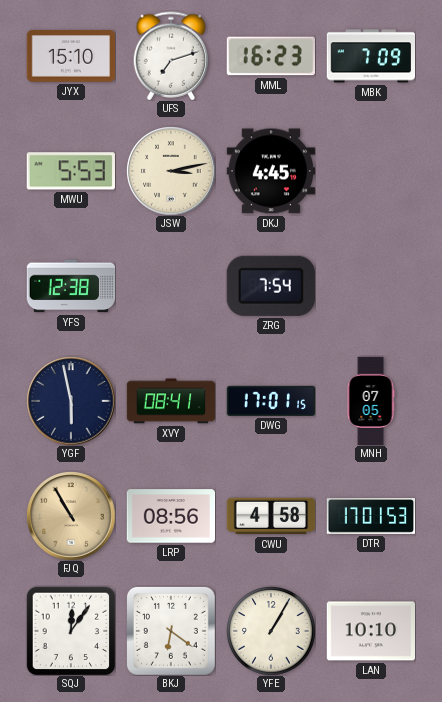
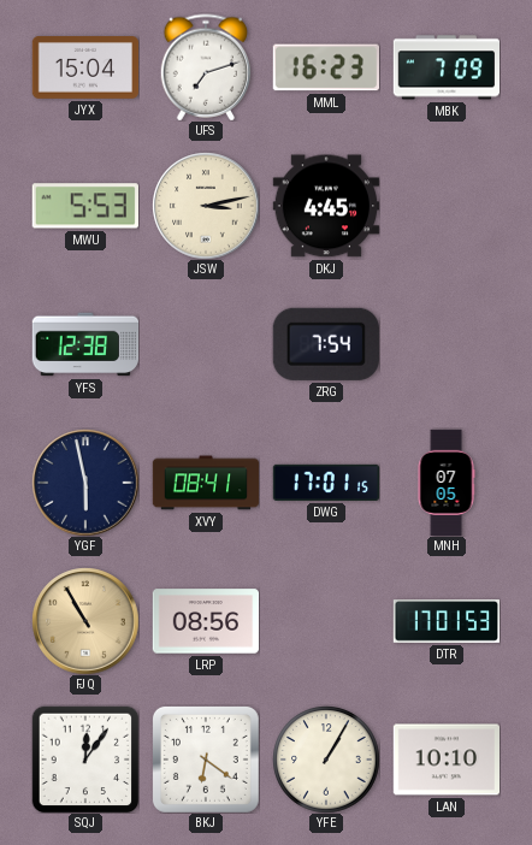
JYX: 15:10 -> 15:04 (85, 69)
CWU: 4:58 -> none (271, 516)
